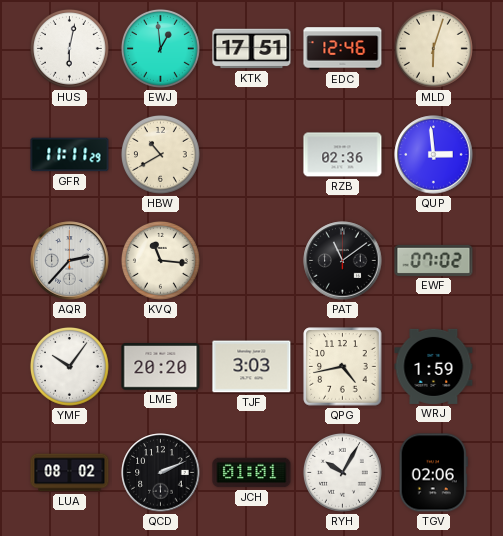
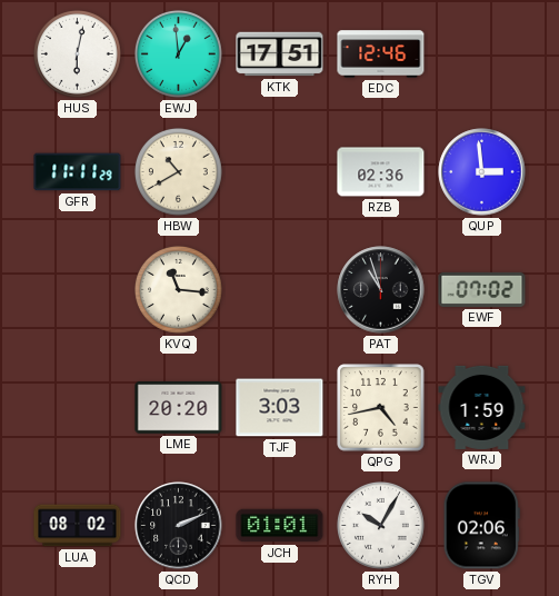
MLD: 6:03 -> none (433, 48)
AQR: 2:37 -> none (70, 261)
PAT: 11:09 -> 10:57 (381, 290)
YMF: 10:06 -> none (69, 366)
